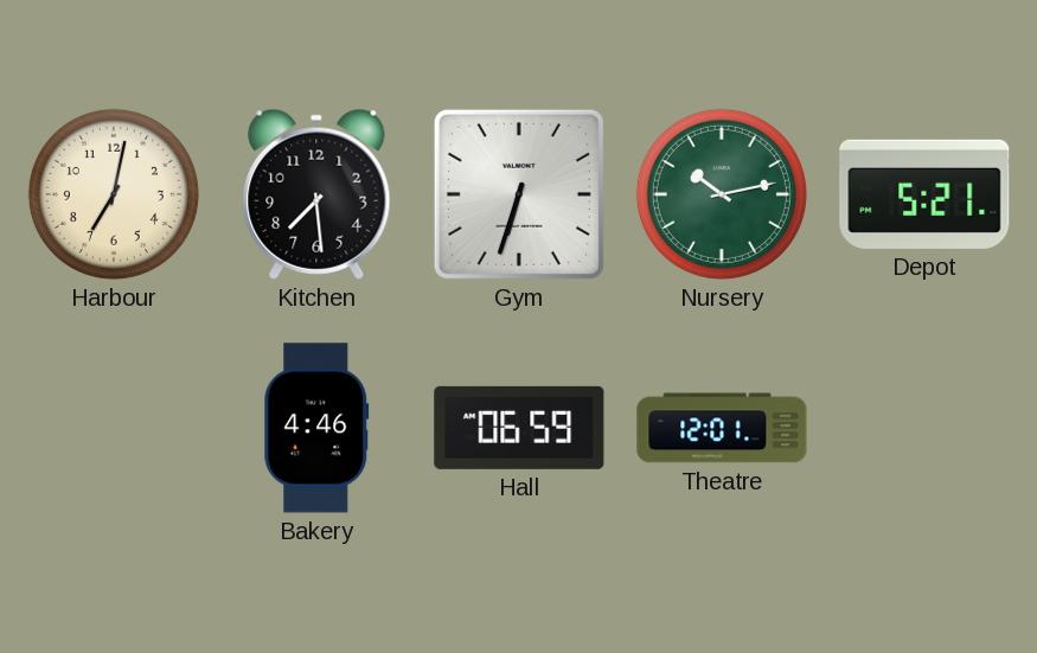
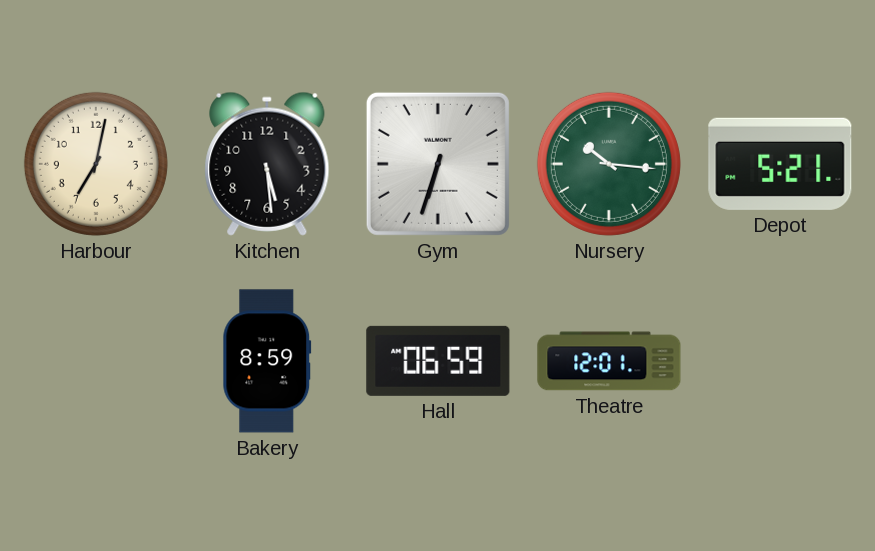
Kitchen: 7:29 -> 5:29 (267, 164)
Nursery: 10:13 -> 10:16 (609, 164)
Bakery: 4:46 -> 8:59 (267, 361)
